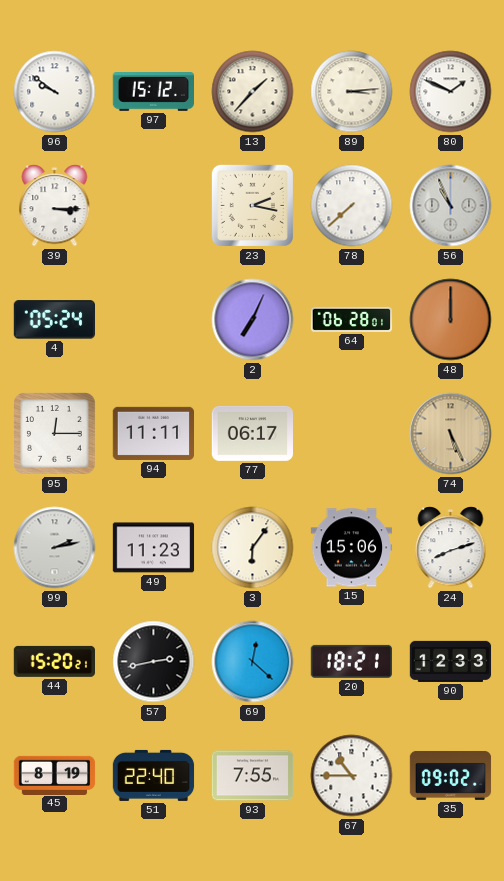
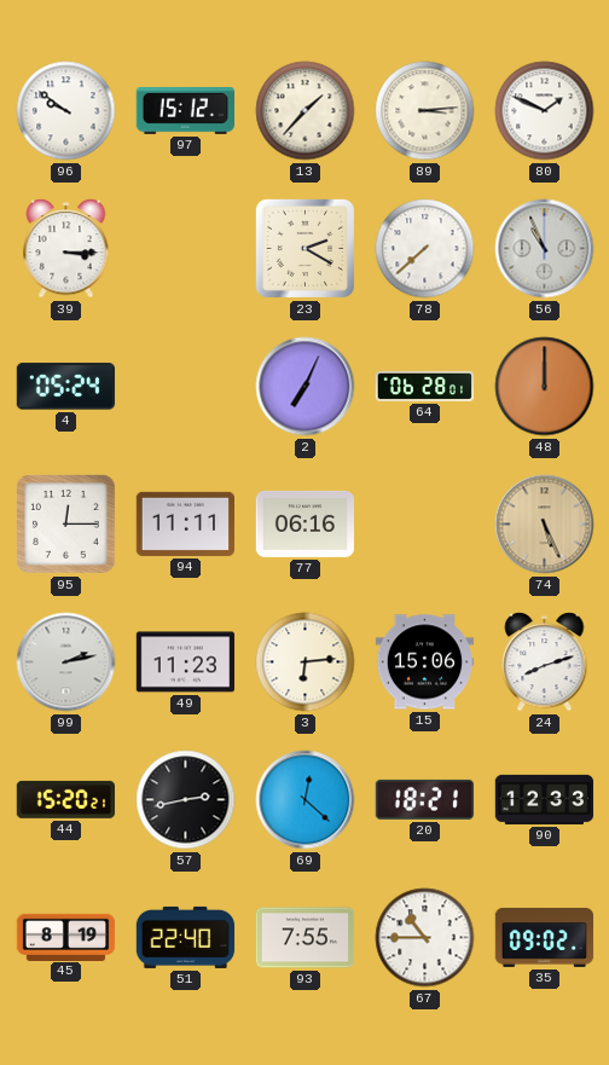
23: 2:17 -> 2:20 (304, 248)
77: 06:17 -> 06:16 (304, 523)
3: 6:06 -> 6:14 (306, 662)
